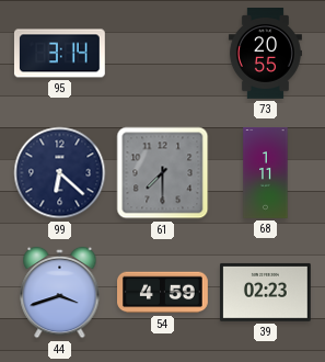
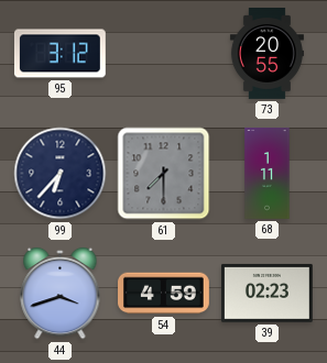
95: 3:14 -> 3:12 (59, 54)
99: 6:22 -> 6:37 (61, 174)
